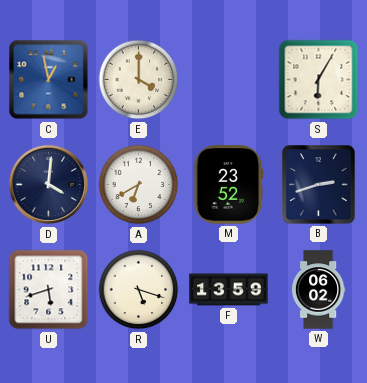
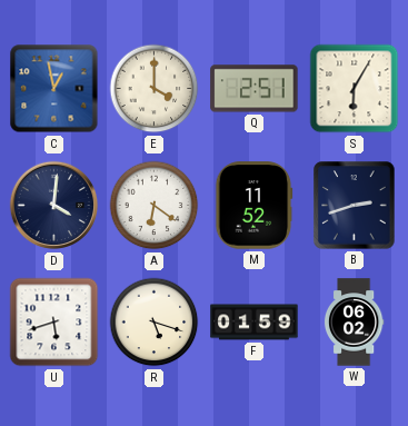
Q: none -> 2:51 (255, 89)
A: 6:40 -> 6:21 (155, 206)
M: 23:52 -> 11:52 (253, 206)
F: 13:59 -> 01:59 (255, 323)
